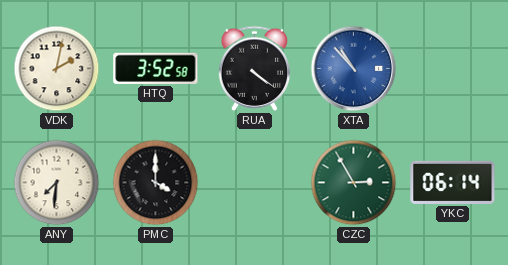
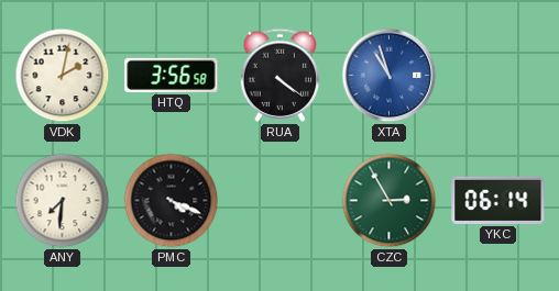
HTQ: 3:52 -> 3:56 (172, 75)
XTA: 10:53 -> 10:57 (390, 76)
PMC: 4:00 -> 4:19 (172, 201)
